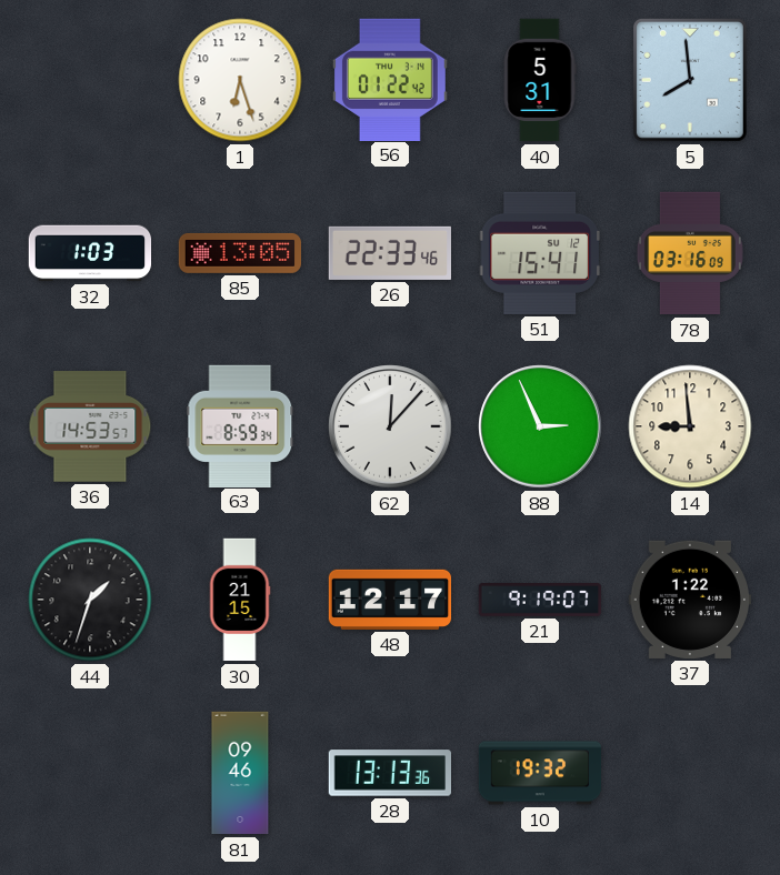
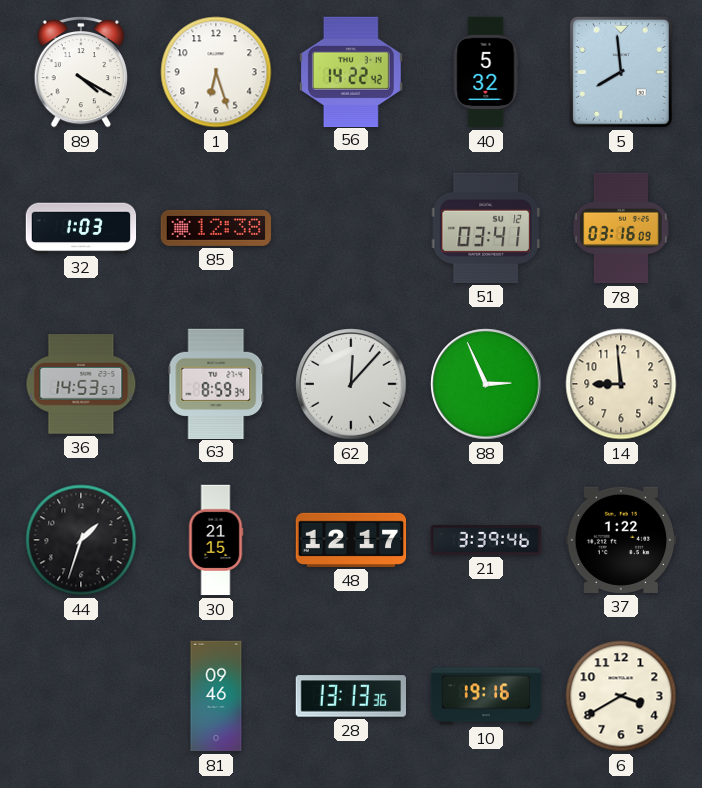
89: none -> 4:20 (80, 72)
56: 01:22 -> 14:22 (351, 71)
40: 5:31 -> 5:32 (486, 72)
85: 13:05 -> 12:38 (216, 228)
26: 22:33 -> none (389, 253)
51: 15:41 -> 03:41 (486, 228)
21: 9:19 -> 3:39 (486, 541)
10: 19:32 -> 19:16 (486, 696)
6: none -> 3:40 (621, 696)
